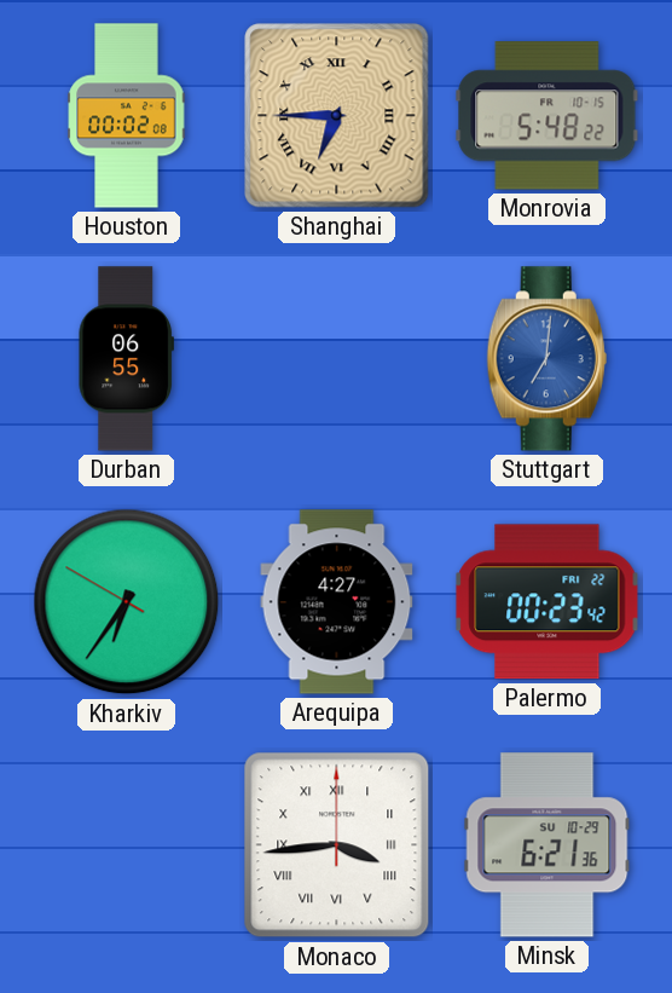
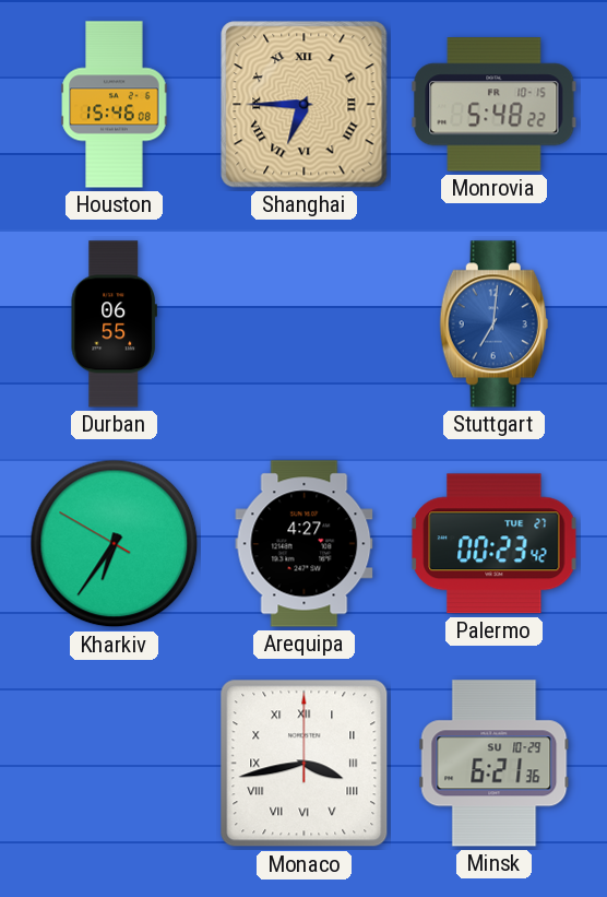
Houston: 00:02 -> 15:46 (115, 105)
Palermo date: FRI 22 -> TUE 27 (495, 544)
Monaco: 3:44 -> 3:43 (305, 764)
